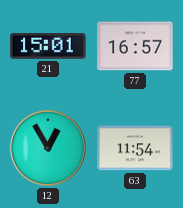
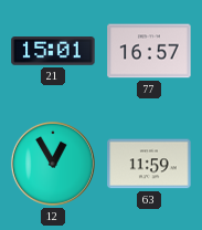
63: 11:54 -> 11:59 (149, 164)
